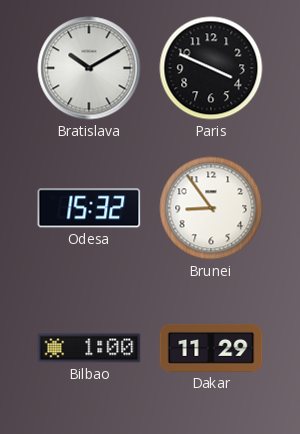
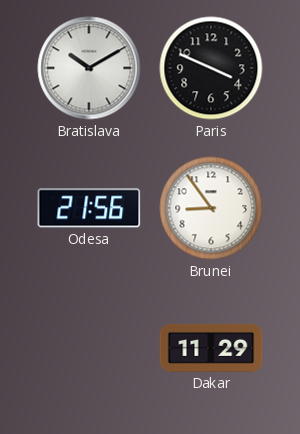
Odesa: 15:32 -> 21:56 (89, 208)
Bilbao: 1:00 -> none (89, 348)
